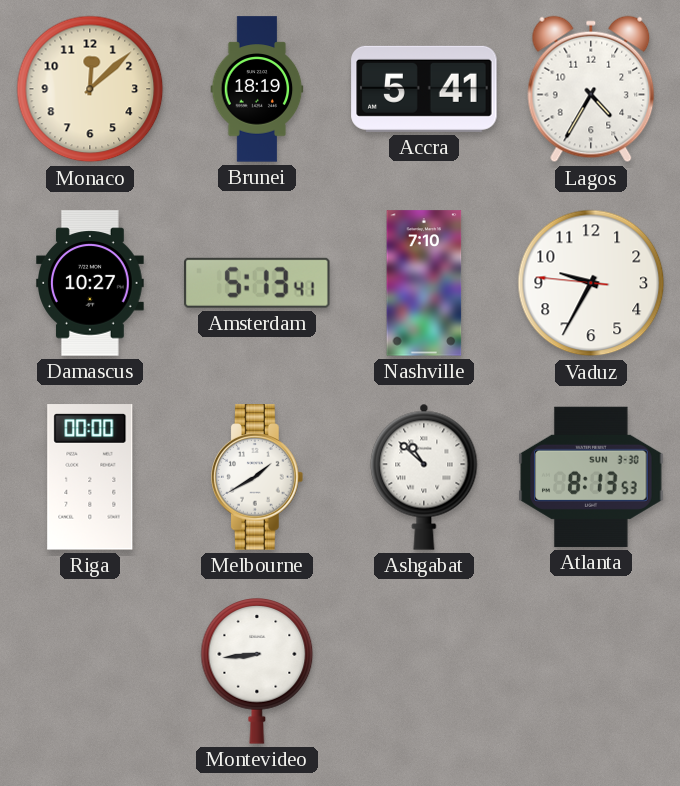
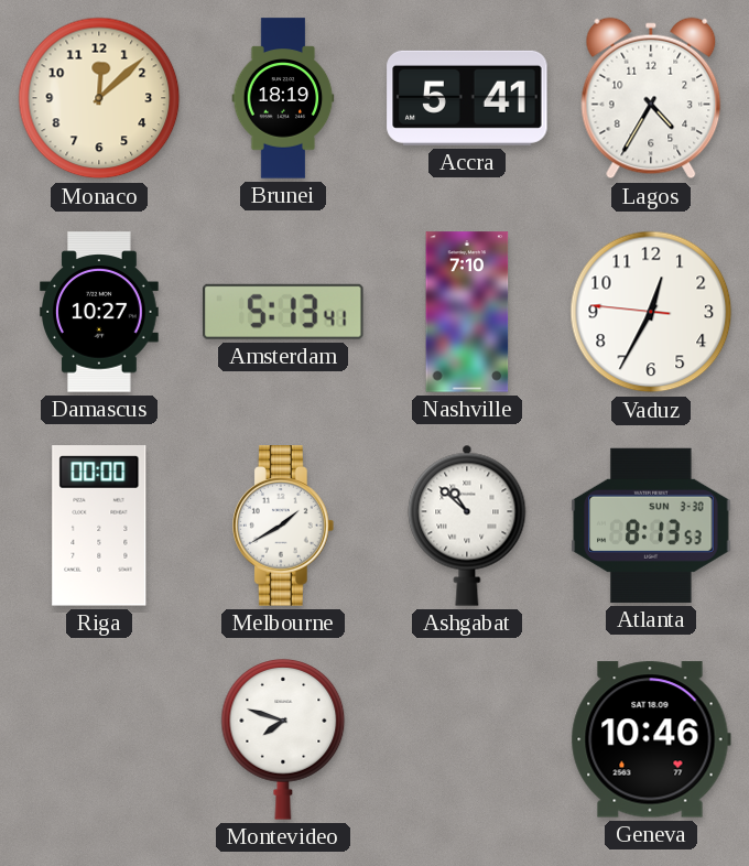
Vaduz: 9:34 -> 12:34 (651, 312)
Montevideo: 8:44 -> 7:48 (283, 740)
Geneva: none -> 10:46 (651, 739)
